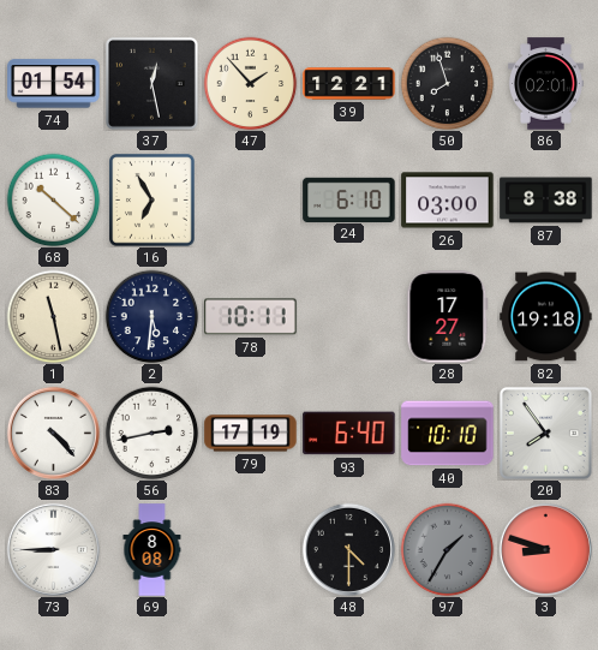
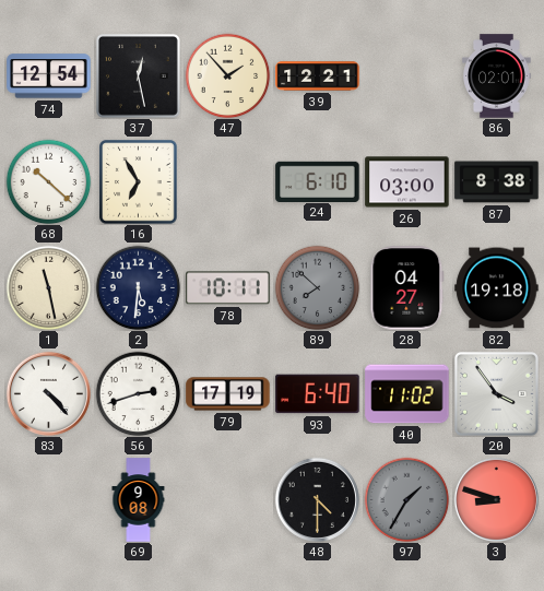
74: 01:54 -> 12:54 (49, 76)
50: 7:57 -> none (447, 83)
89: none -> 7:52 (317, 287)
28: 17:27 -> 04:27 (407, 288)
56: 2:43 -> 2:42 (138, 393)
40: 10:10 -> 11:02 (407, 394)
20: 7:54 -> 3:54 (496, 393)
73: 8:45 -> none (53, 549)
69: 8:08 -> 9:08 (139, 500)
